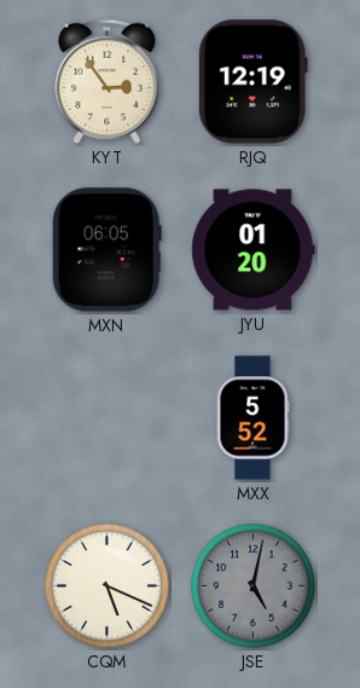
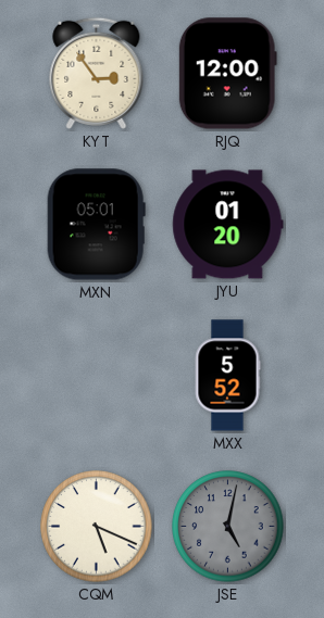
RJQ: 12:19 -> 12:00 (227, 74)
MXN: 06:05 -> 05:01 (96, 225)
